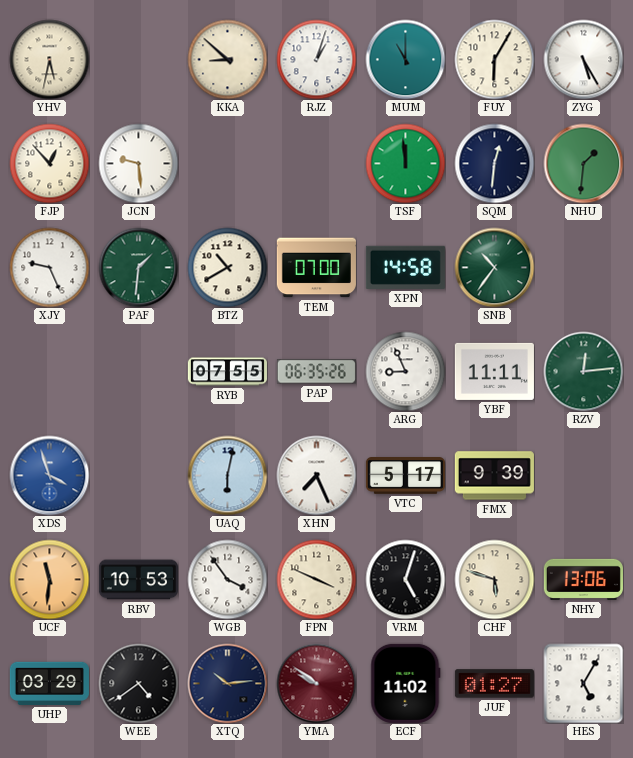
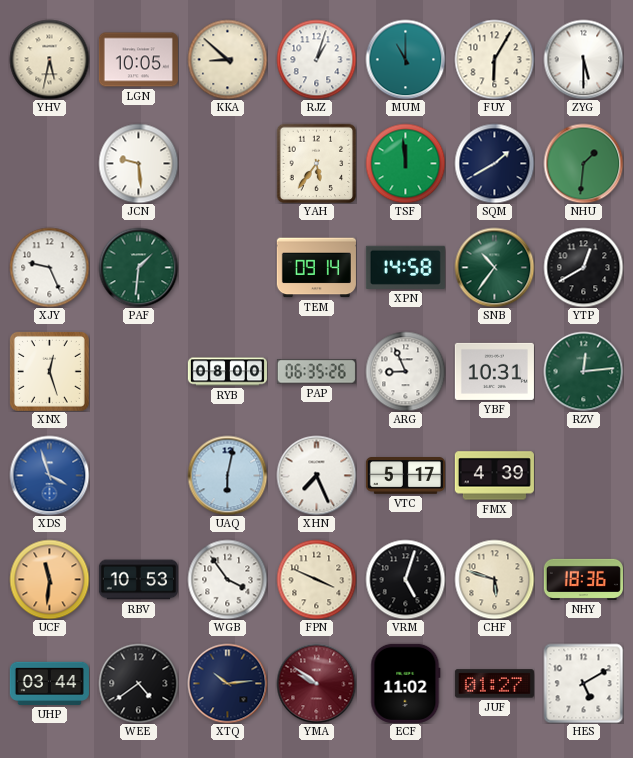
LGN: none -> 10:05 (138, 60)
ZYG: 5:25 -> 5:30 (583, 59)
FJP: 12:53 -> none (49, 163)
YAH: none -> 5:36 (316, 163)
SQM: 12:31 -> 1:40 (494, 163)
BTZ: 10:40 -> none (227, 267)
TEM: 07:00 -> 09:14 (316, 268)
YTP: none -> 12:40 (583, 267)
XNX: none -> 12:27 (49, 371)
RYB: 07:55 -> 08:00 (227, 372)
YBF: 11:11 -> 10:31 (494, 371)
FMX: 9:39 -> 4:39 (494, 476)
NHY: 13:06 -> 18:36 (583, 579)
UHP: 03:29 -> 03:44 (49, 683)
HES: 5:05 -> 5:10 (583, 683)
